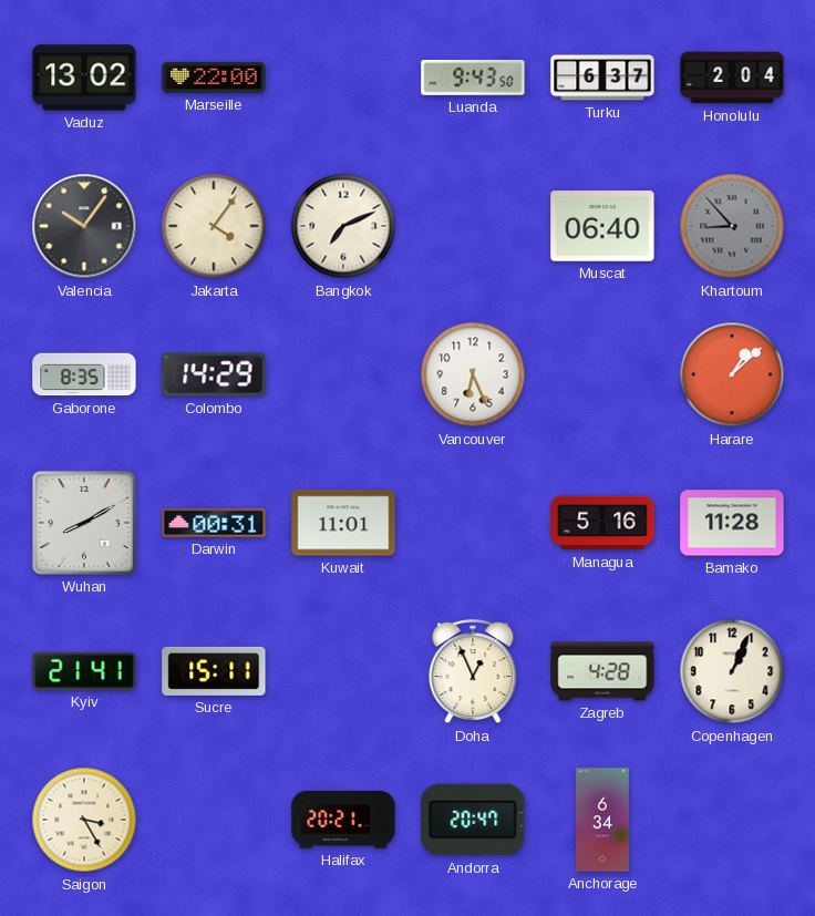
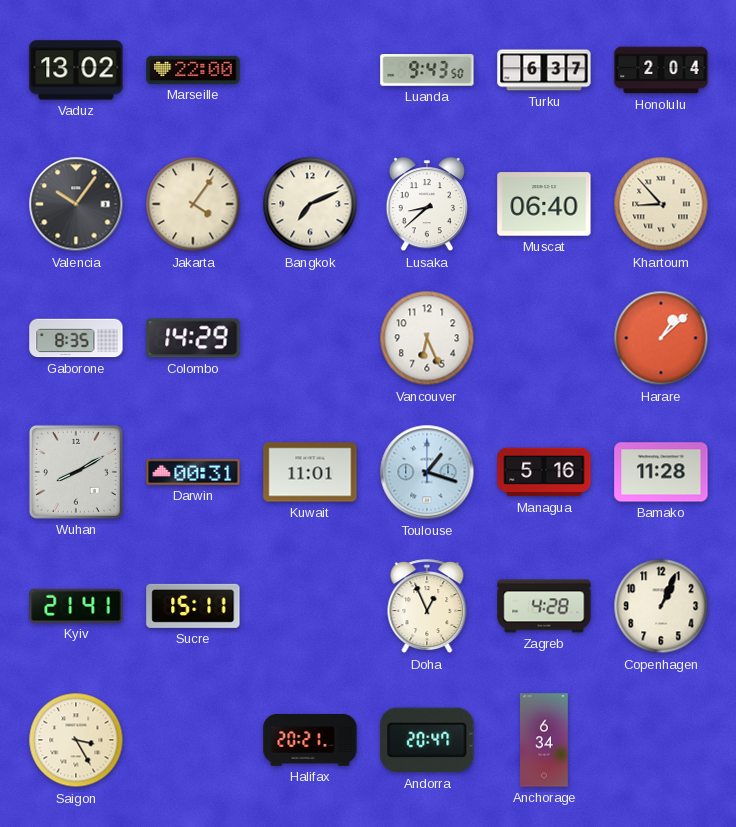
Lusaka: none -> 8:38 (427, 205)
Khartoum dial: grey -> cream (661, 204)
Toulouse: none -> 1:18 (427, 472)
